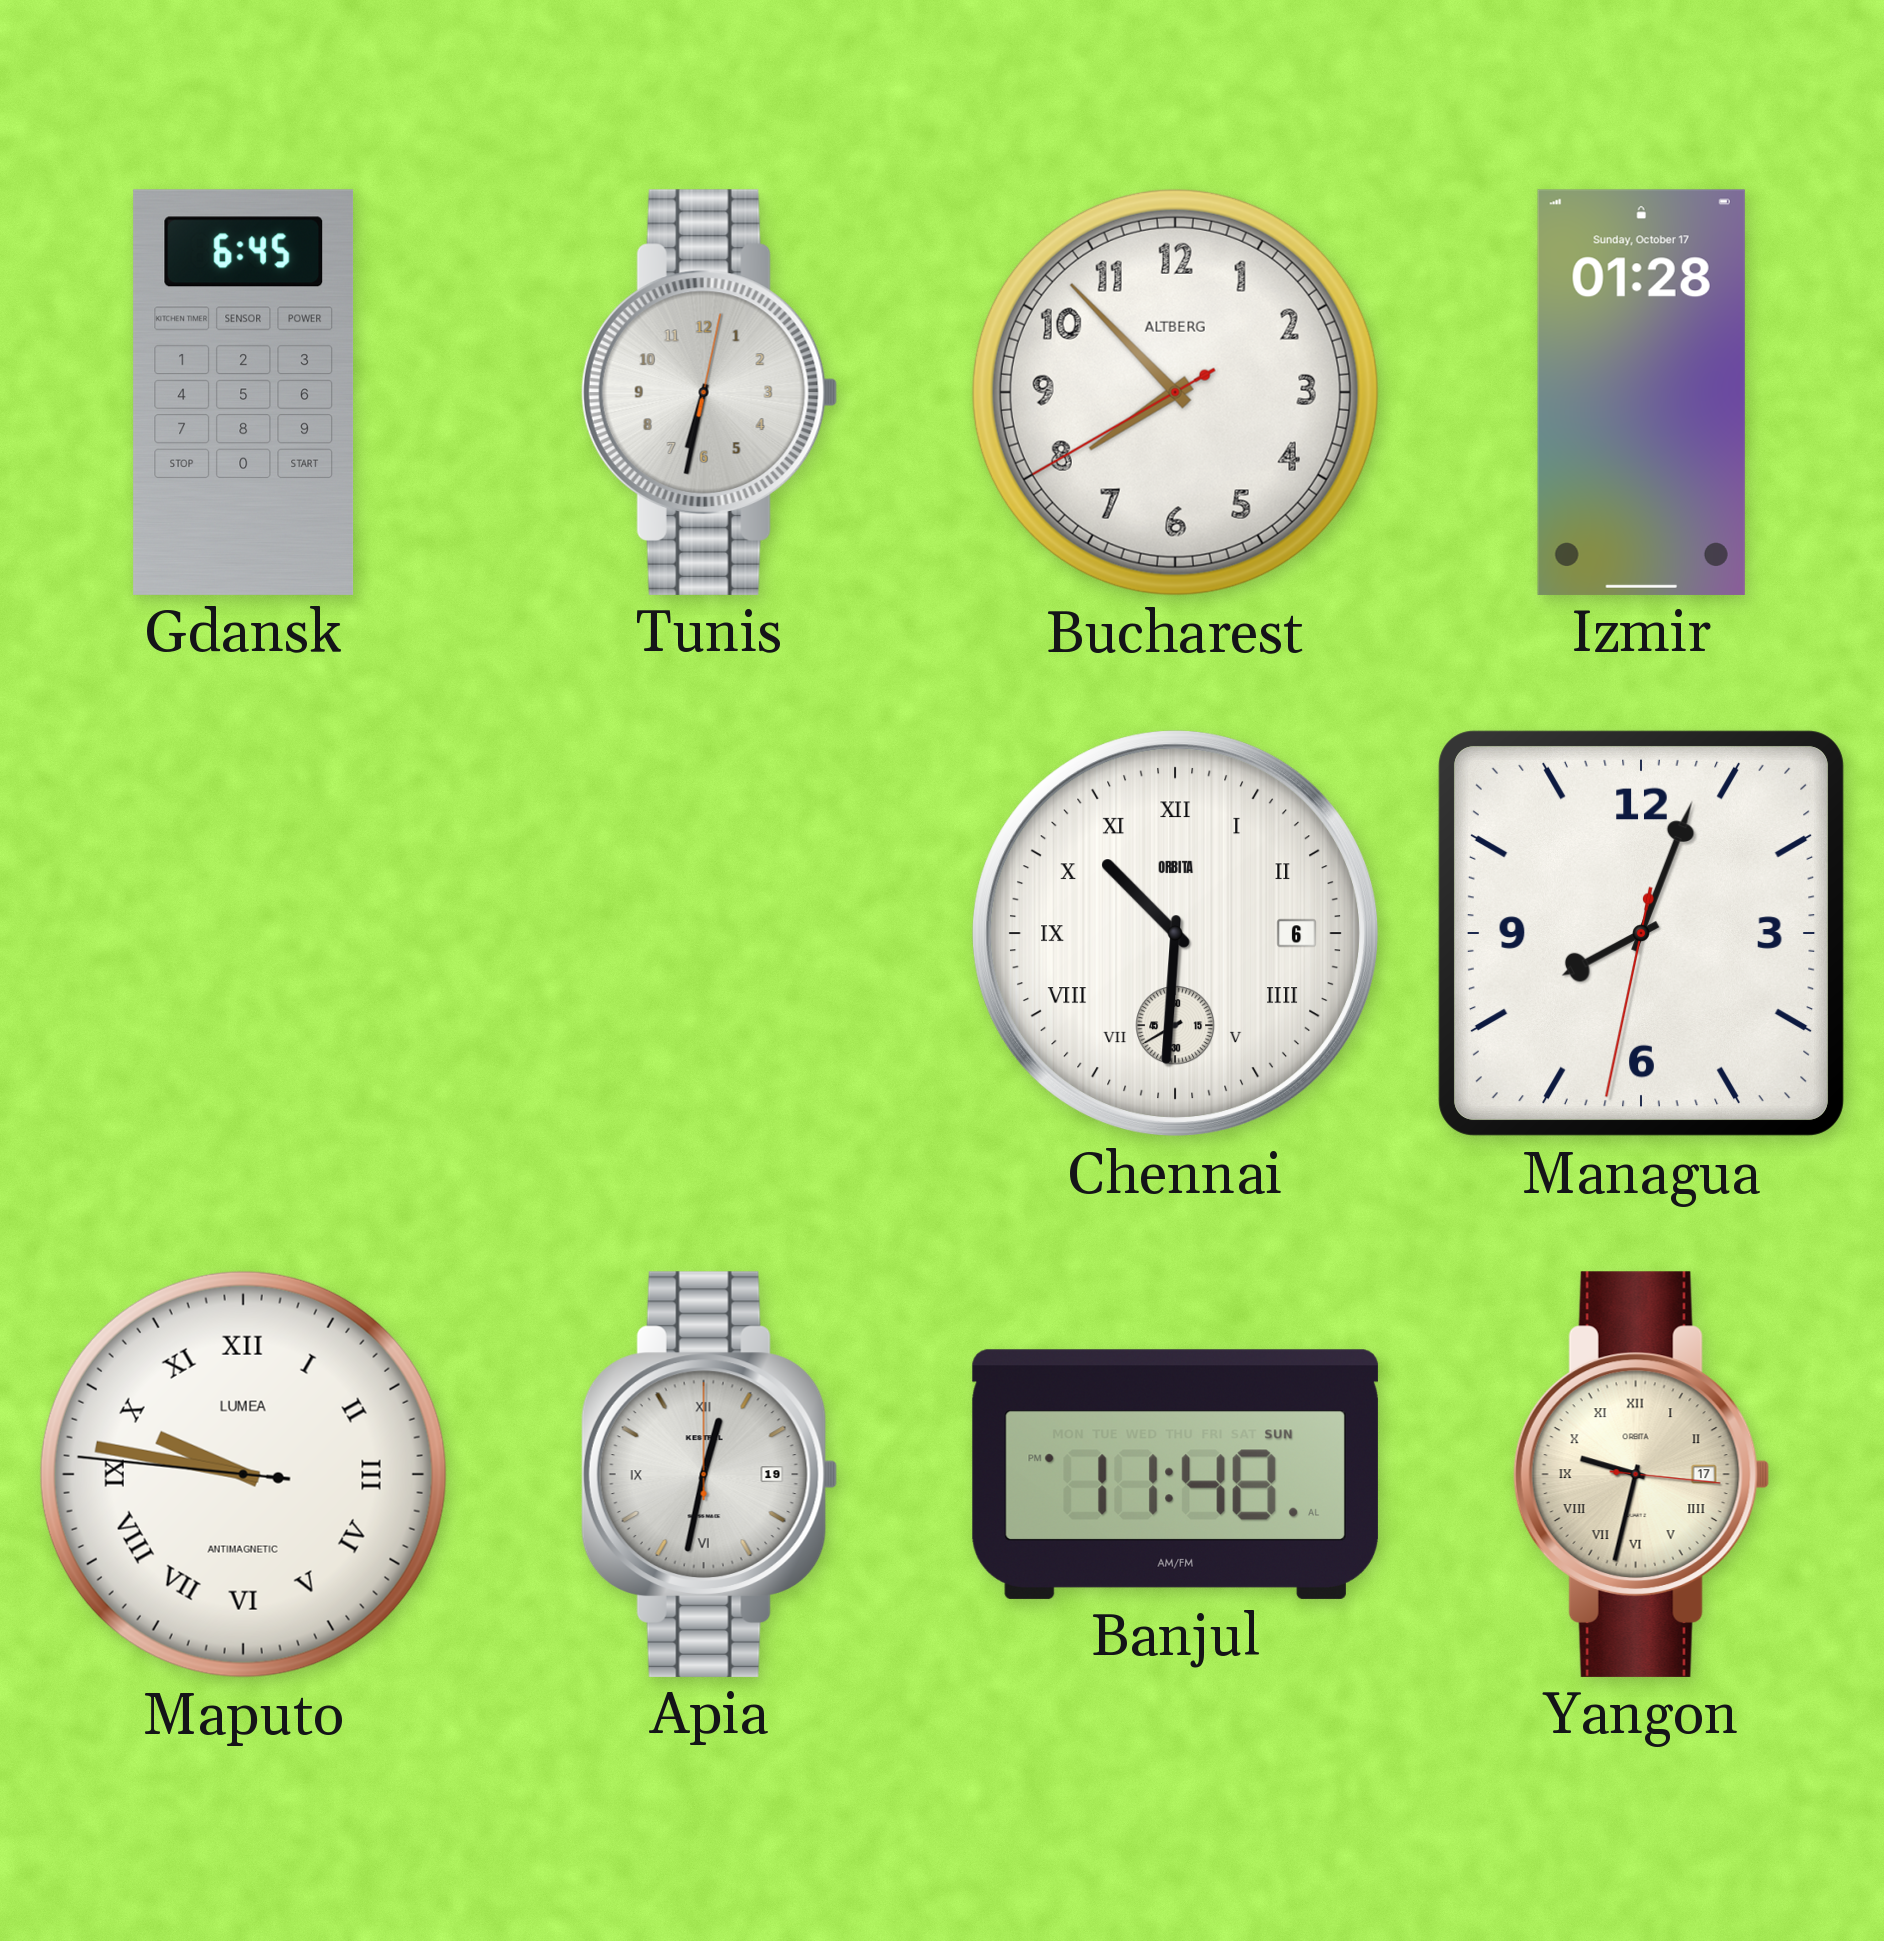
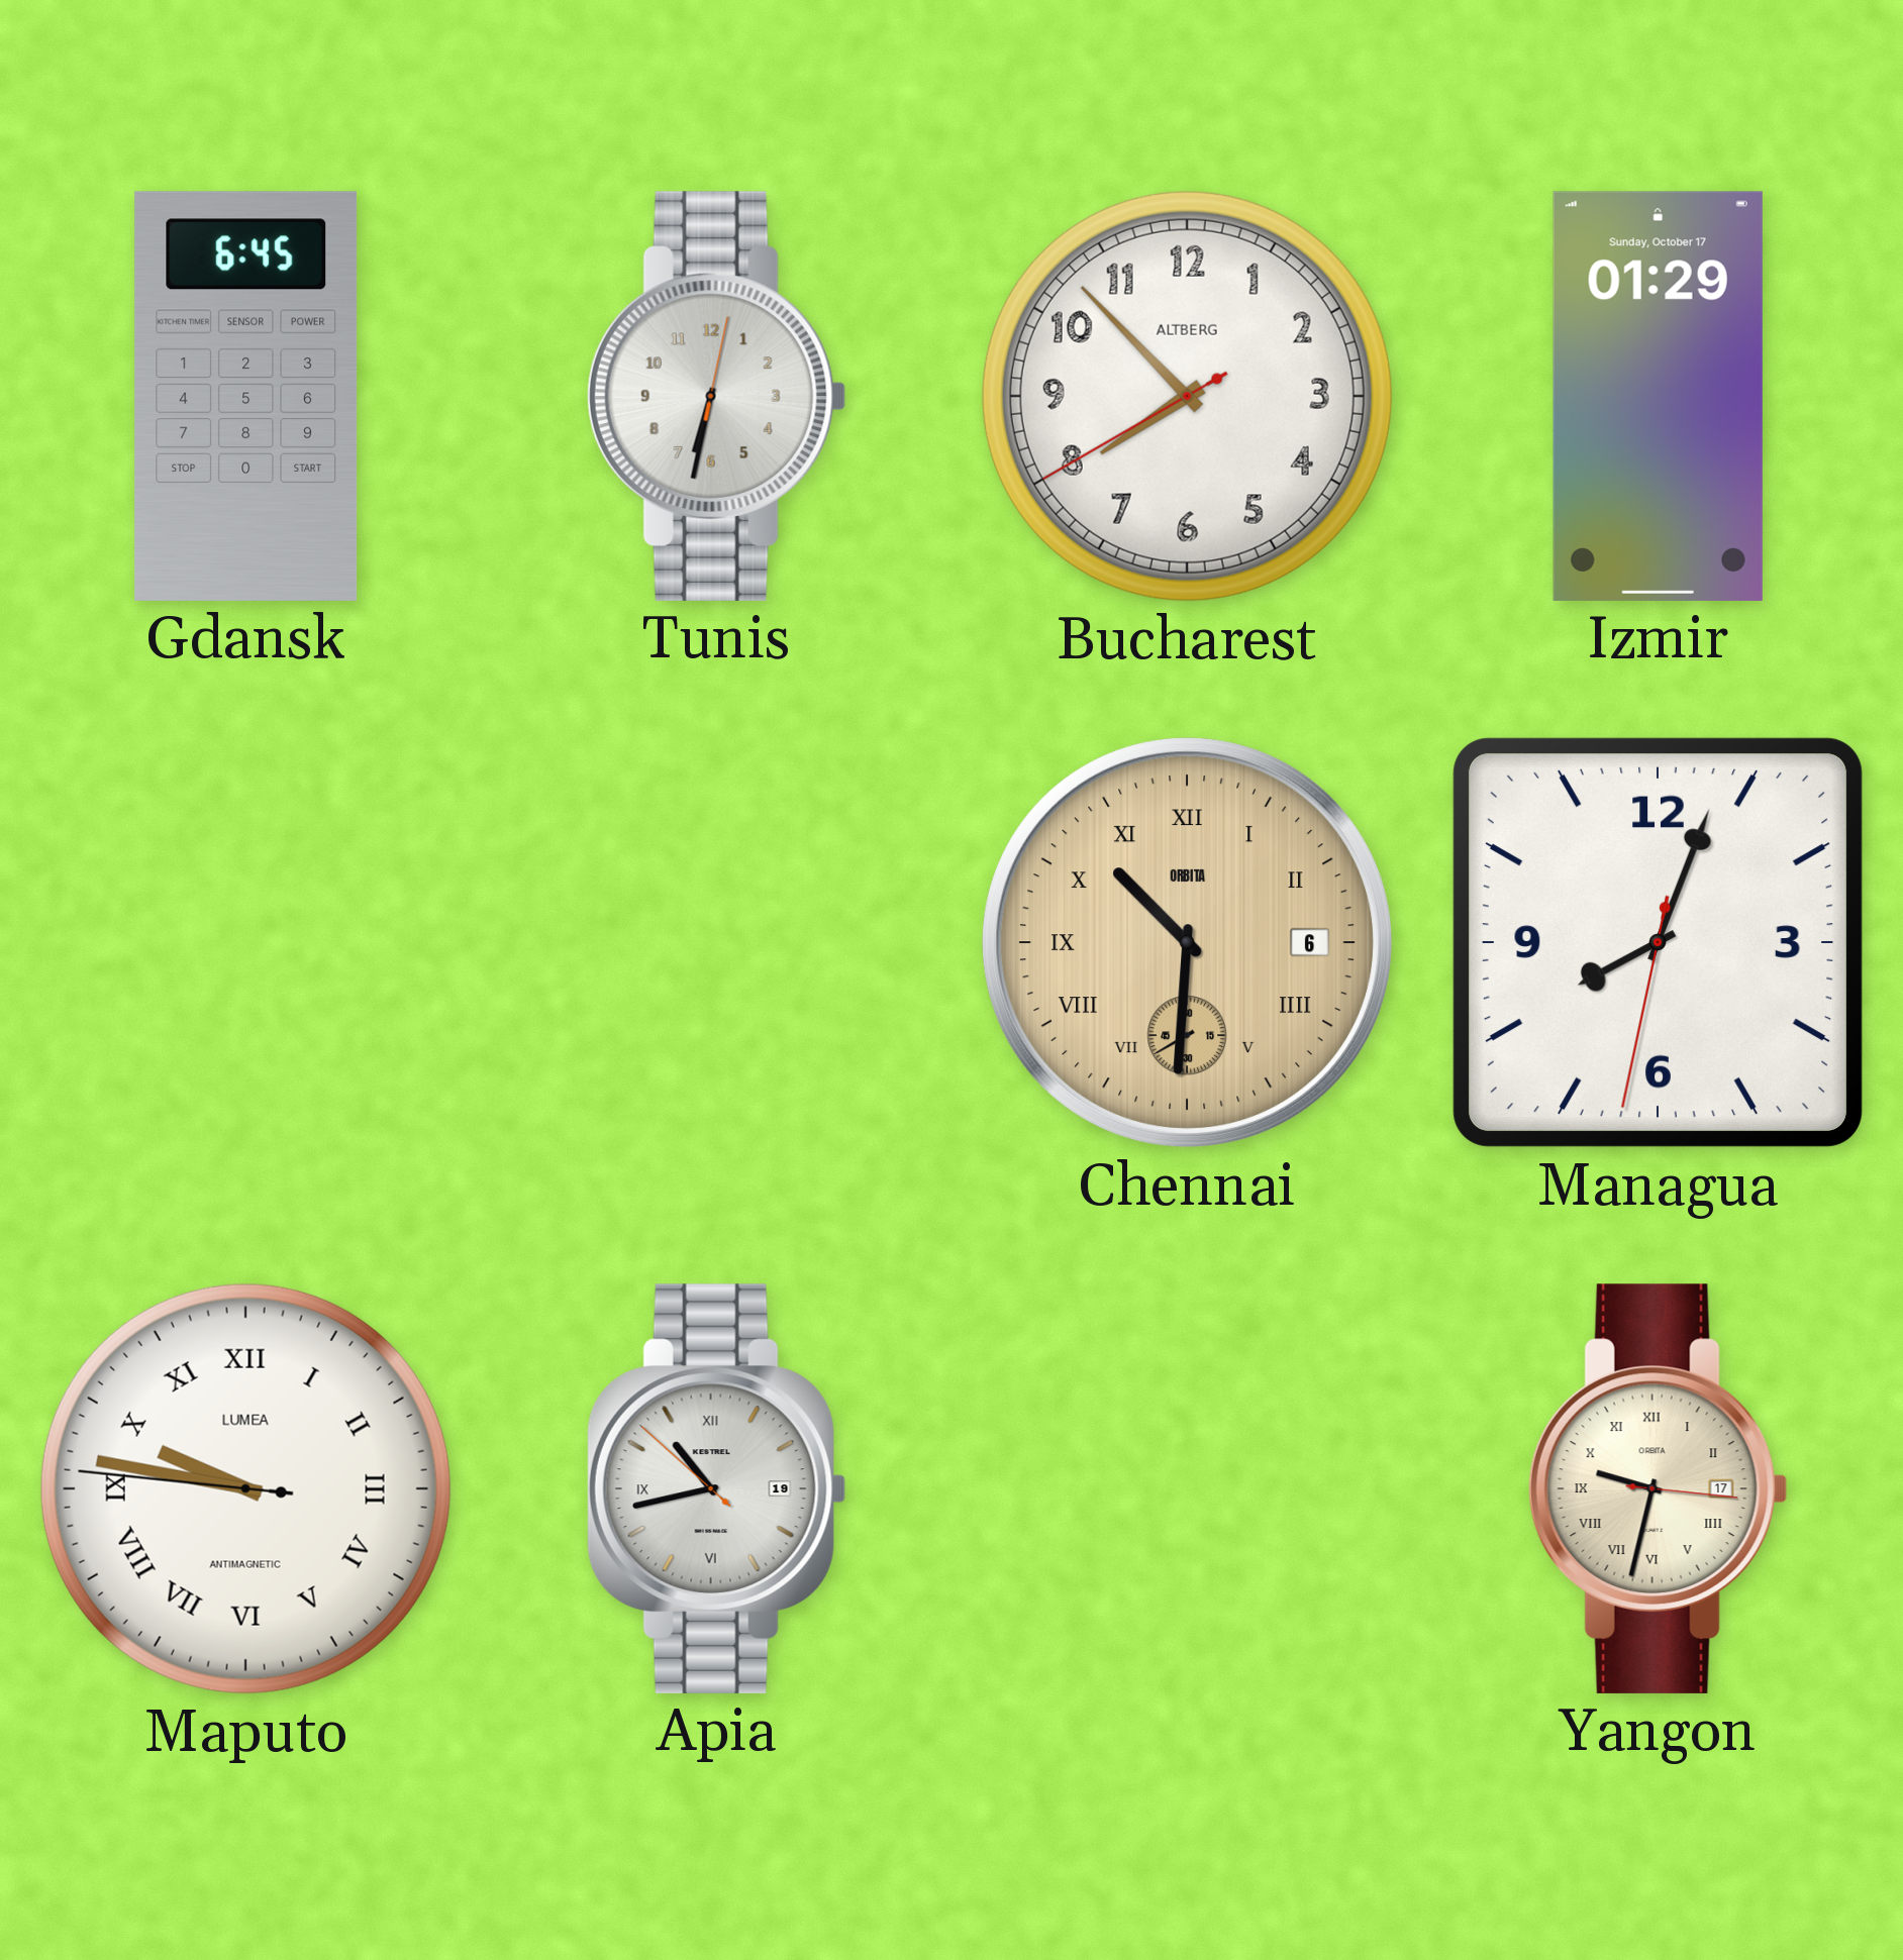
Izmir: 01:28 -> 01:29 (1658, 396)
Chennai dial: white -> champagne (1188, 943)
Apia: 12:32 -> 10:42 (716, 1488)
Banjul: 11:48 -> none (1175, 1474)
